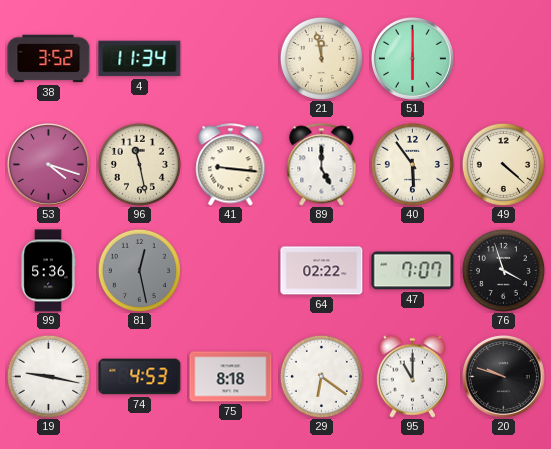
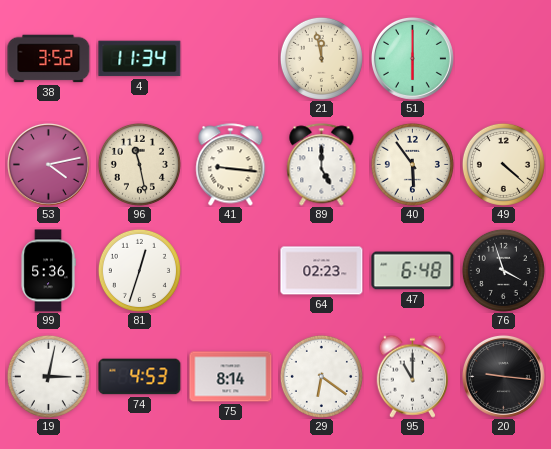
53: 4:18 -> 4:13 (48, 164)
81: 12:28 -> 12:33 (139, 270)
81 dial: grey -> white (139, 270)
64: 02:22 -> 02:23 (322, 271)
47: 7:07 -> 6:48 (413, 271)
19: 9:17 -> 3:02 (48, 376)
75: 8:18 -> 8:14 (231, 377)
20: 9:48 -> 9:16 (503, 376)
